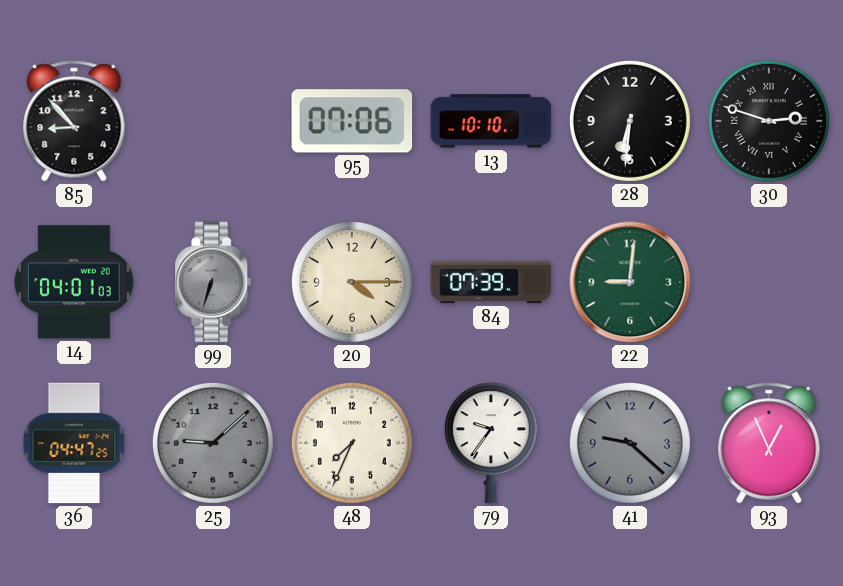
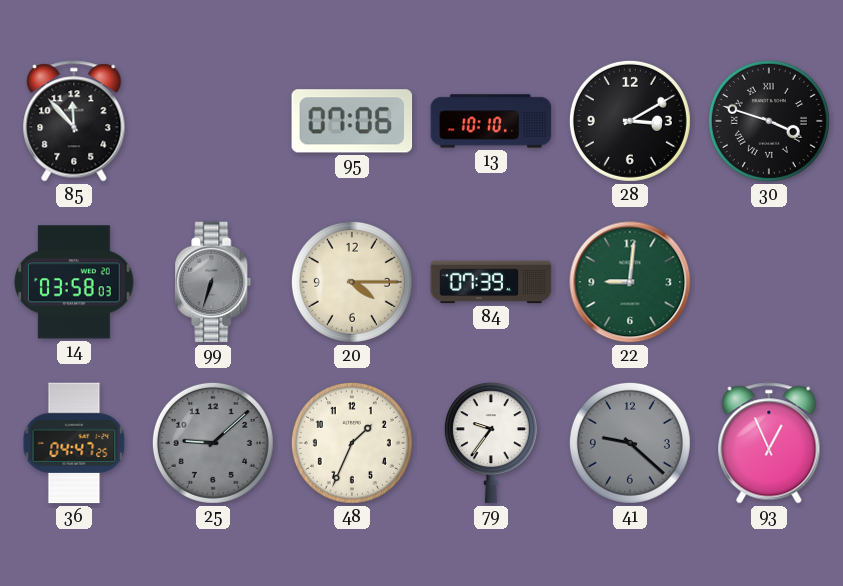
85: 8:53 -> 11:53 (74, 121)
28: 6:31 -> 3:10 (630, 121)
30: 2:48 -> 3:48 (769, 121)
14: 04:01 -> 03:58 (74, 282)
48: 7:34 -> 1:34 (352, 443)
